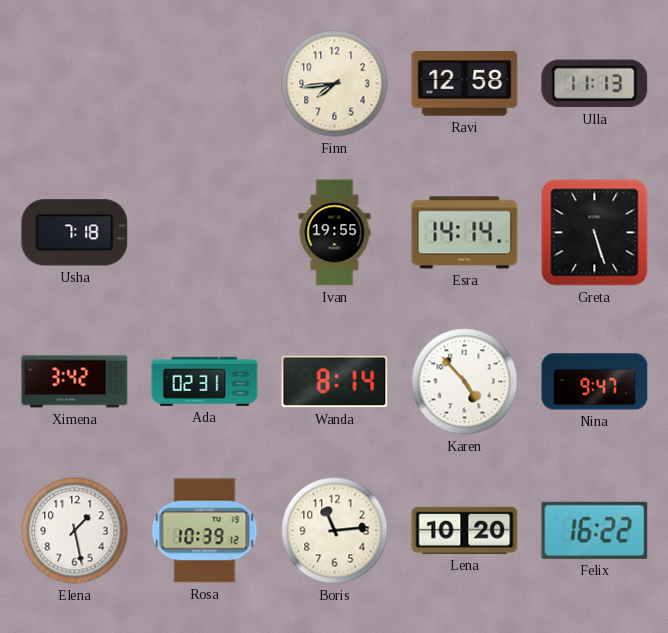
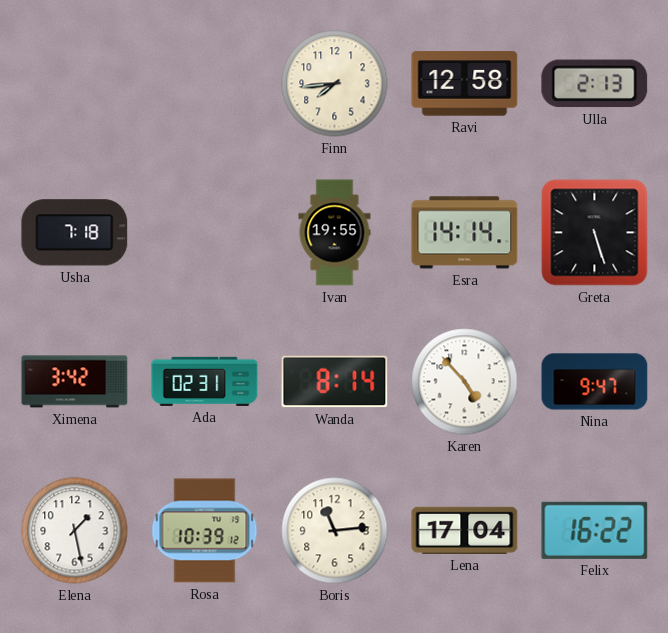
Ulla: 11:13 -> 2:13 (595, 84)
Lena: 10:20 -> 17:04 (465, 530)
